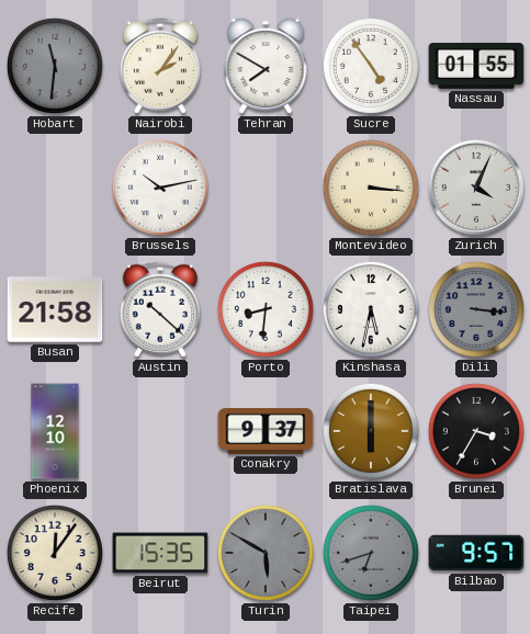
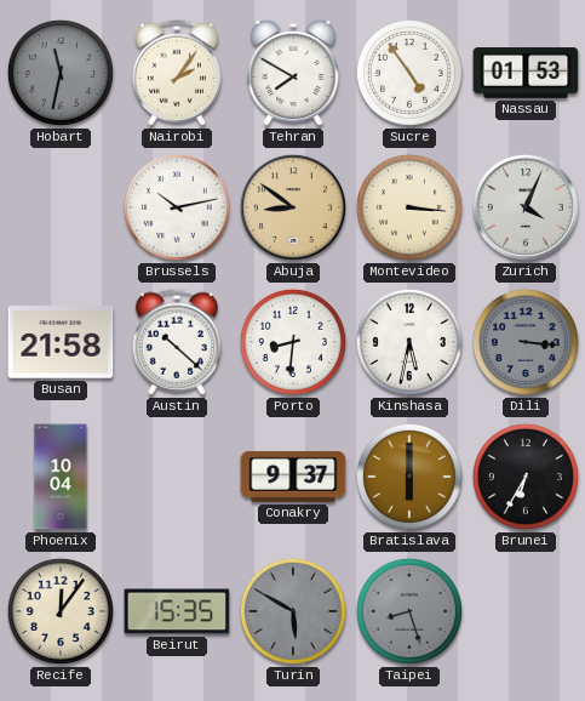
Hobart: 11:31 -> 11:32 (61, 73)
Nassau: 01:55 -> 01:53 (526, 73)
Abuja: none -> 8:51 (293, 207)
Phoenix: 12:10 -> 10:04 (61, 477)
Brunei: 3:35 -> 6:35 (526, 477)
Taipei: 6:42 -> 8:27 (409, 611)
Bilbao: 9:57 -> none (476, 553)
